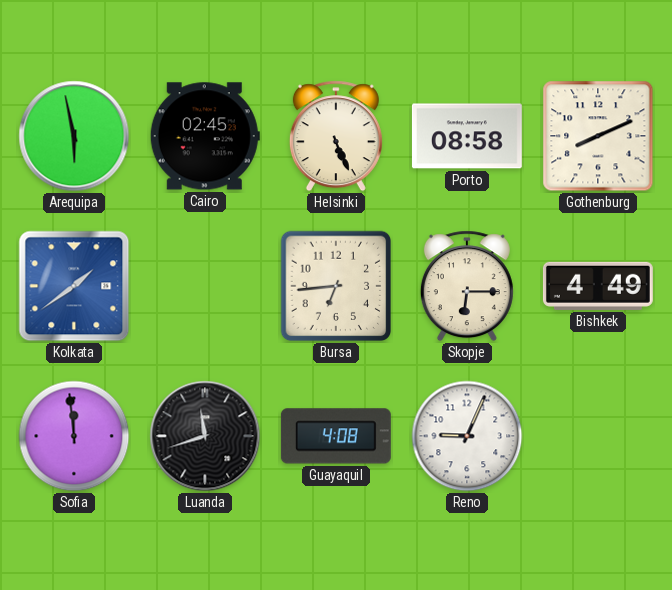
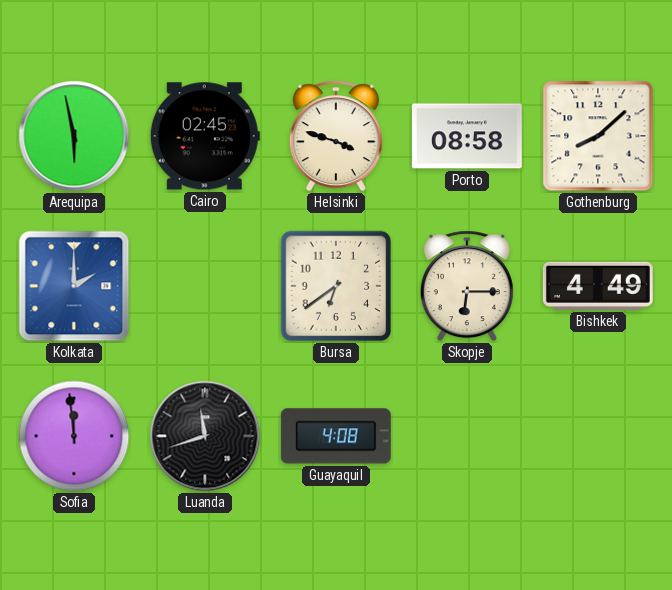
Helsinki: 5:26 -> 3:48 (336, 136)
Gothenburg: 8:11 -> 8:08 (598, 136)
Kolkata: 1:39 -> 2:00 (74, 286)
Bursa: 6:44 -> 6:39 (336, 286)
Reno: 9:04 -> none (467, 436)
